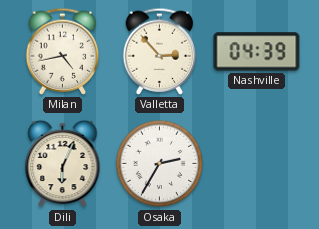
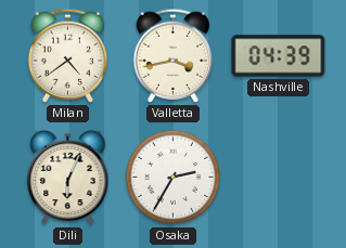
Milan: 4:43 -> 4:39 (68, 55)
Valletta: 2:53 -> 3:43 (174, 55)
